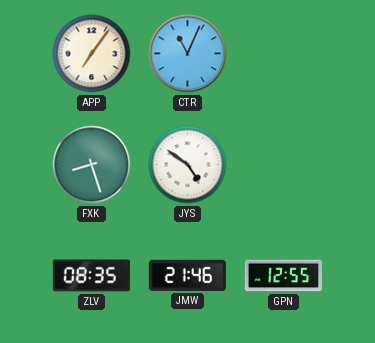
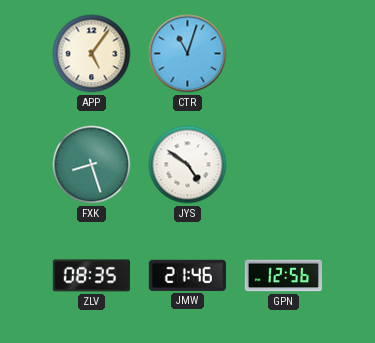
APP: 7:06 -> 5:06 (92, 54)
CTR: 11:04 -> 11:03 (188, 54)
GPN: 12:55 -> 12:56 (283, 276)
